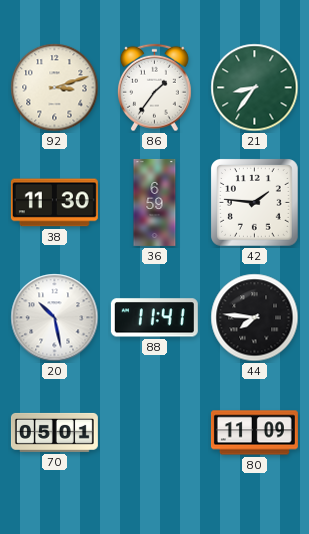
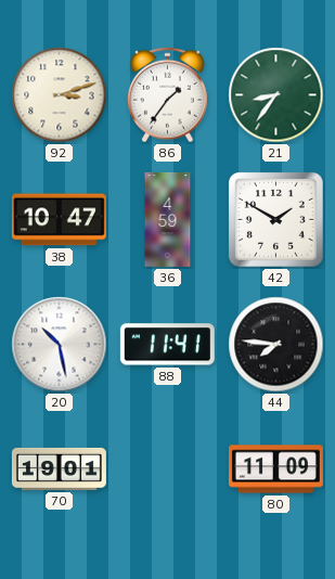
38: 11:30 -> 10:47 (59, 220)
36: 6:59 -> 4:59 (168, 219)
42: 1:46 -> 1:50 (276, 220)
70: 05:01 -> 19:01 (59, 468)
